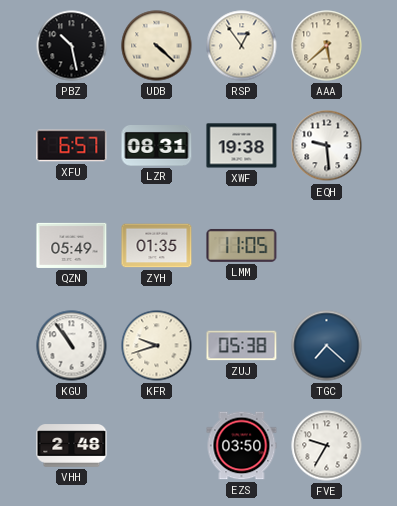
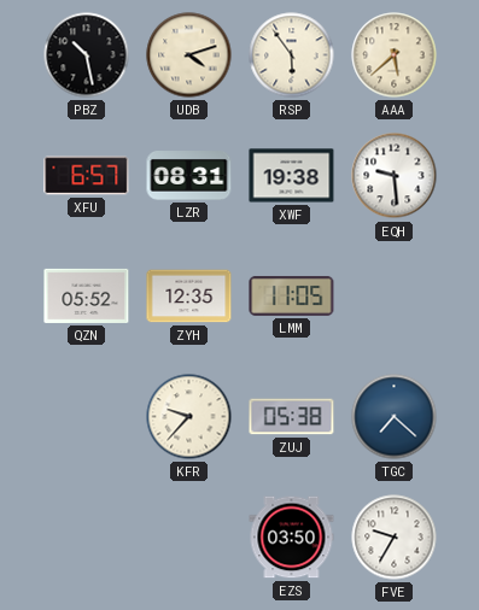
UDB: 4:22 -> 4:12 (189, 55)
RSP: 12:54 -> 5:54 (292, 55)
QZN: 05:49 -> 05:52 (87, 295)
ZYH: 01:35 -> 12:35 (189, 297)
KGU: 10:54 -> none (72, 346)
KFR: 9:42 -> 9:37 (189, 417)
VHH: 2:48 -> none (72, 446)
